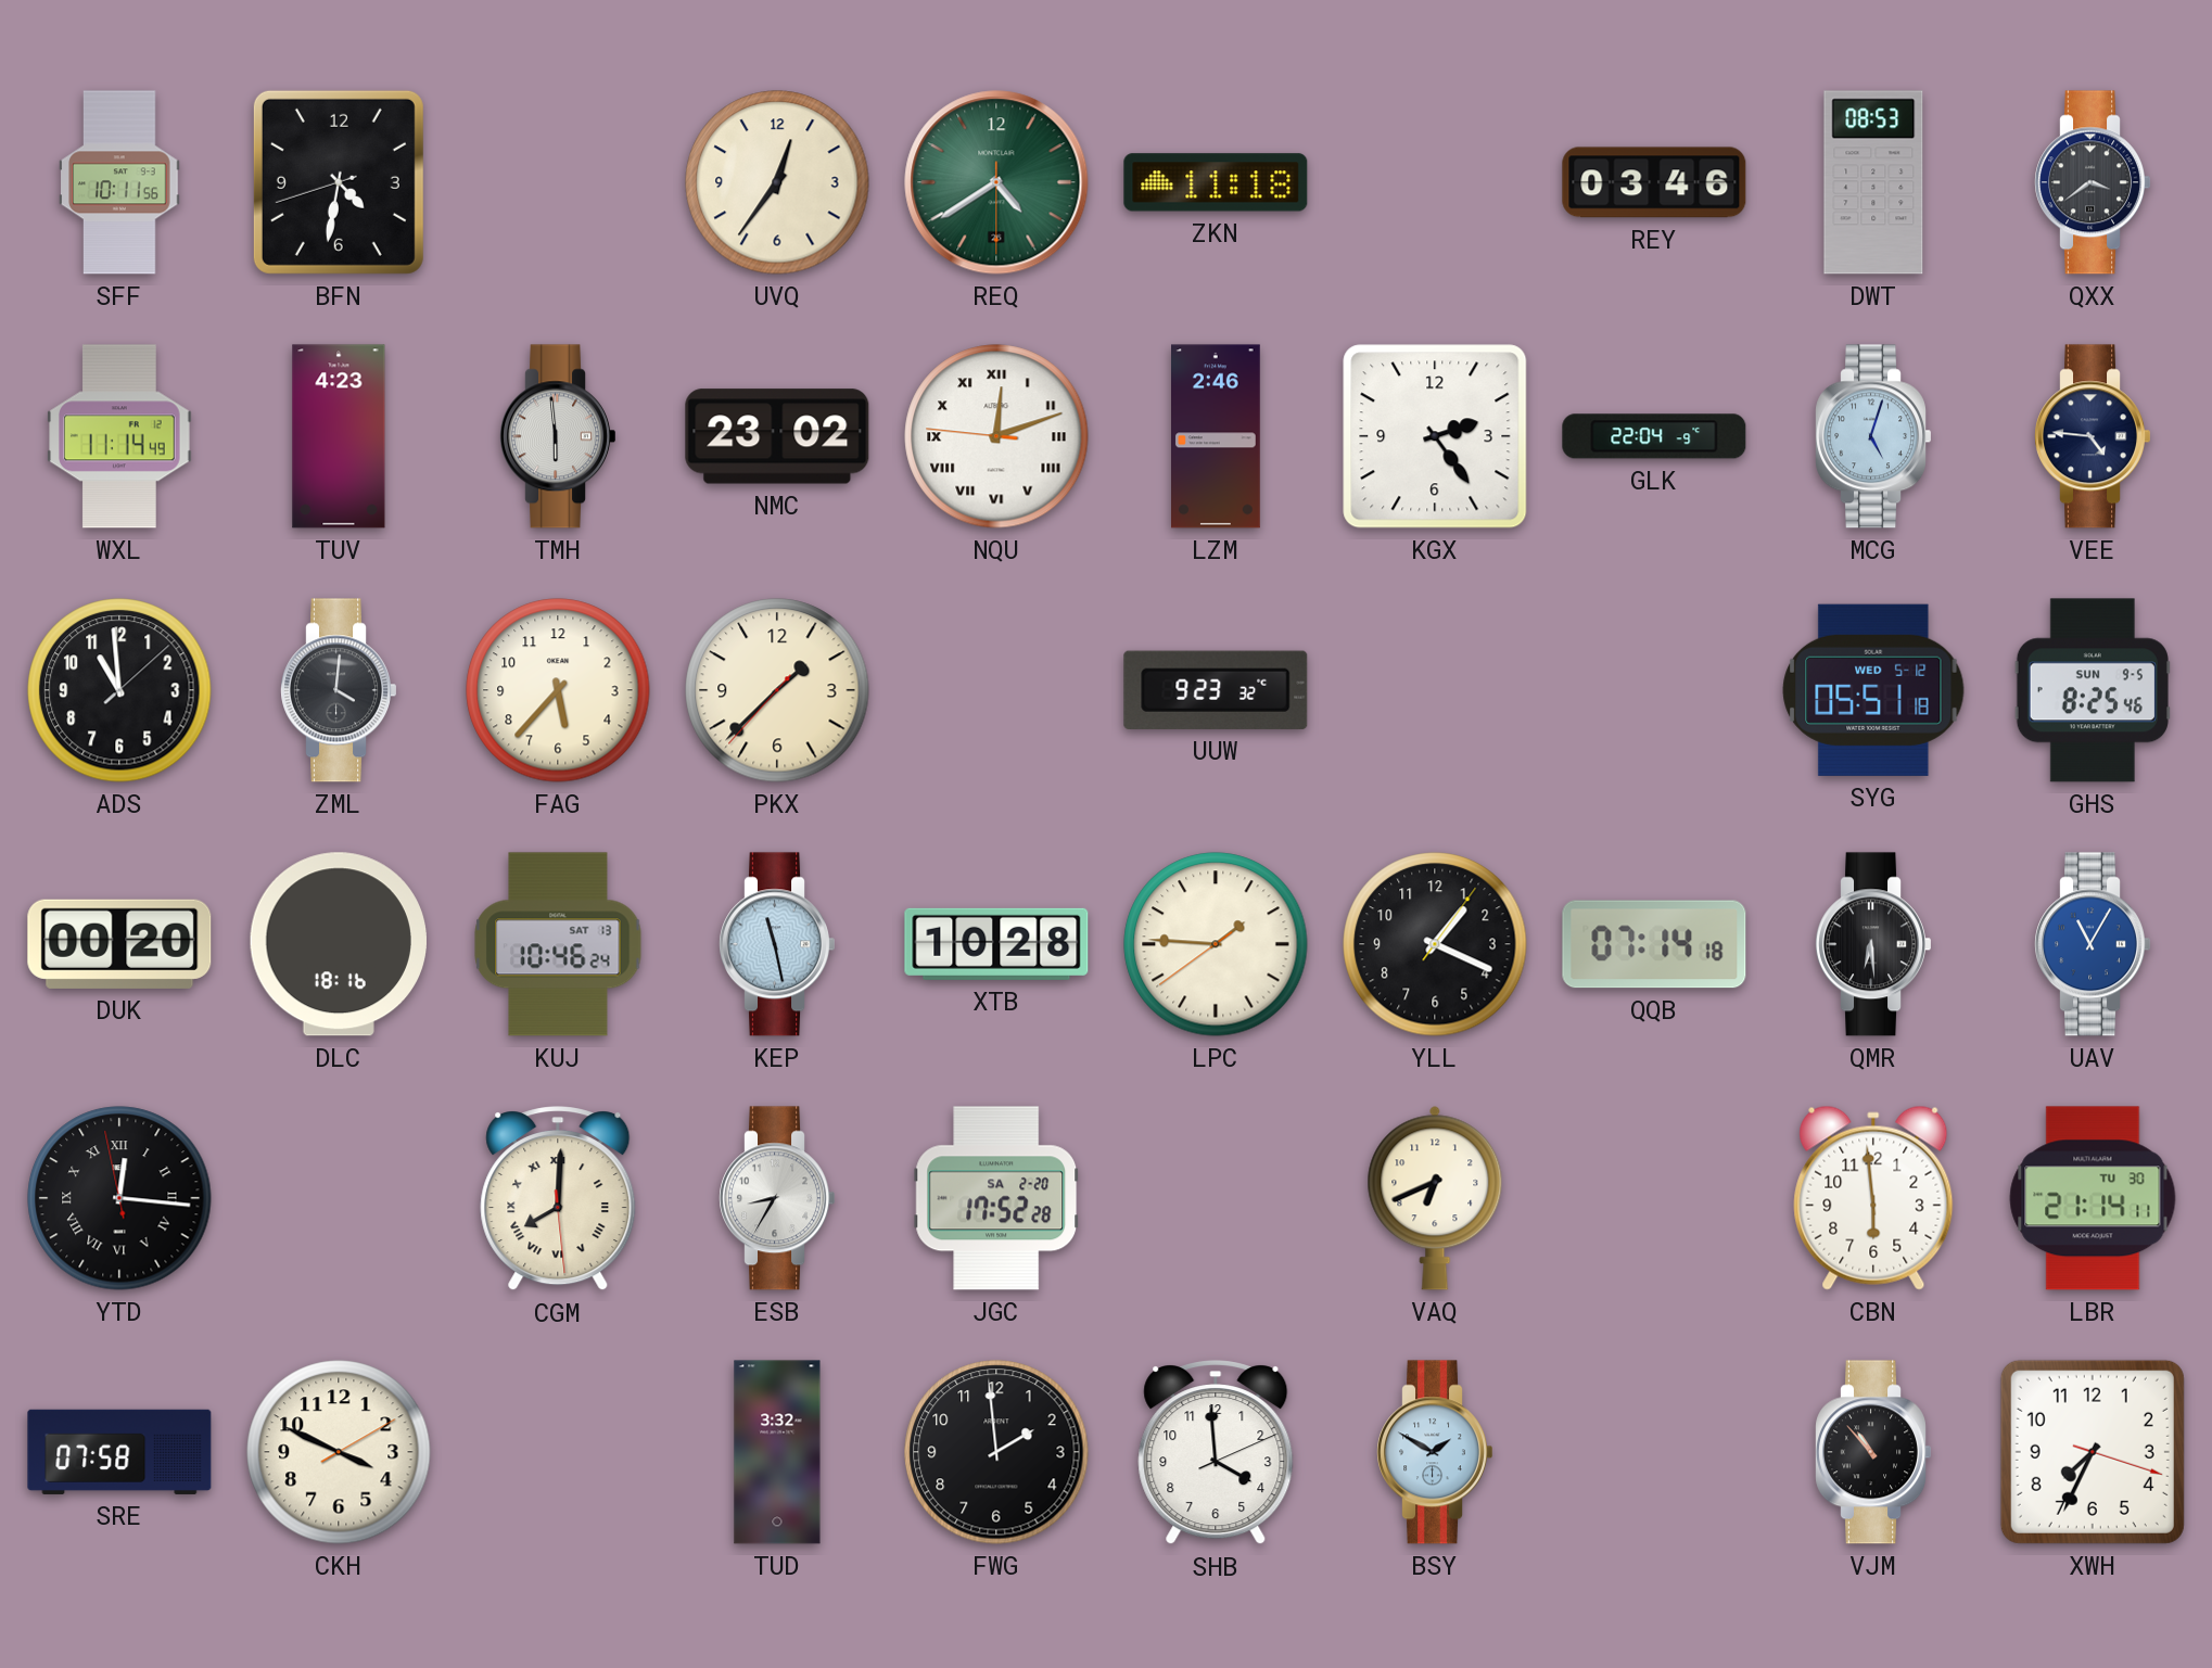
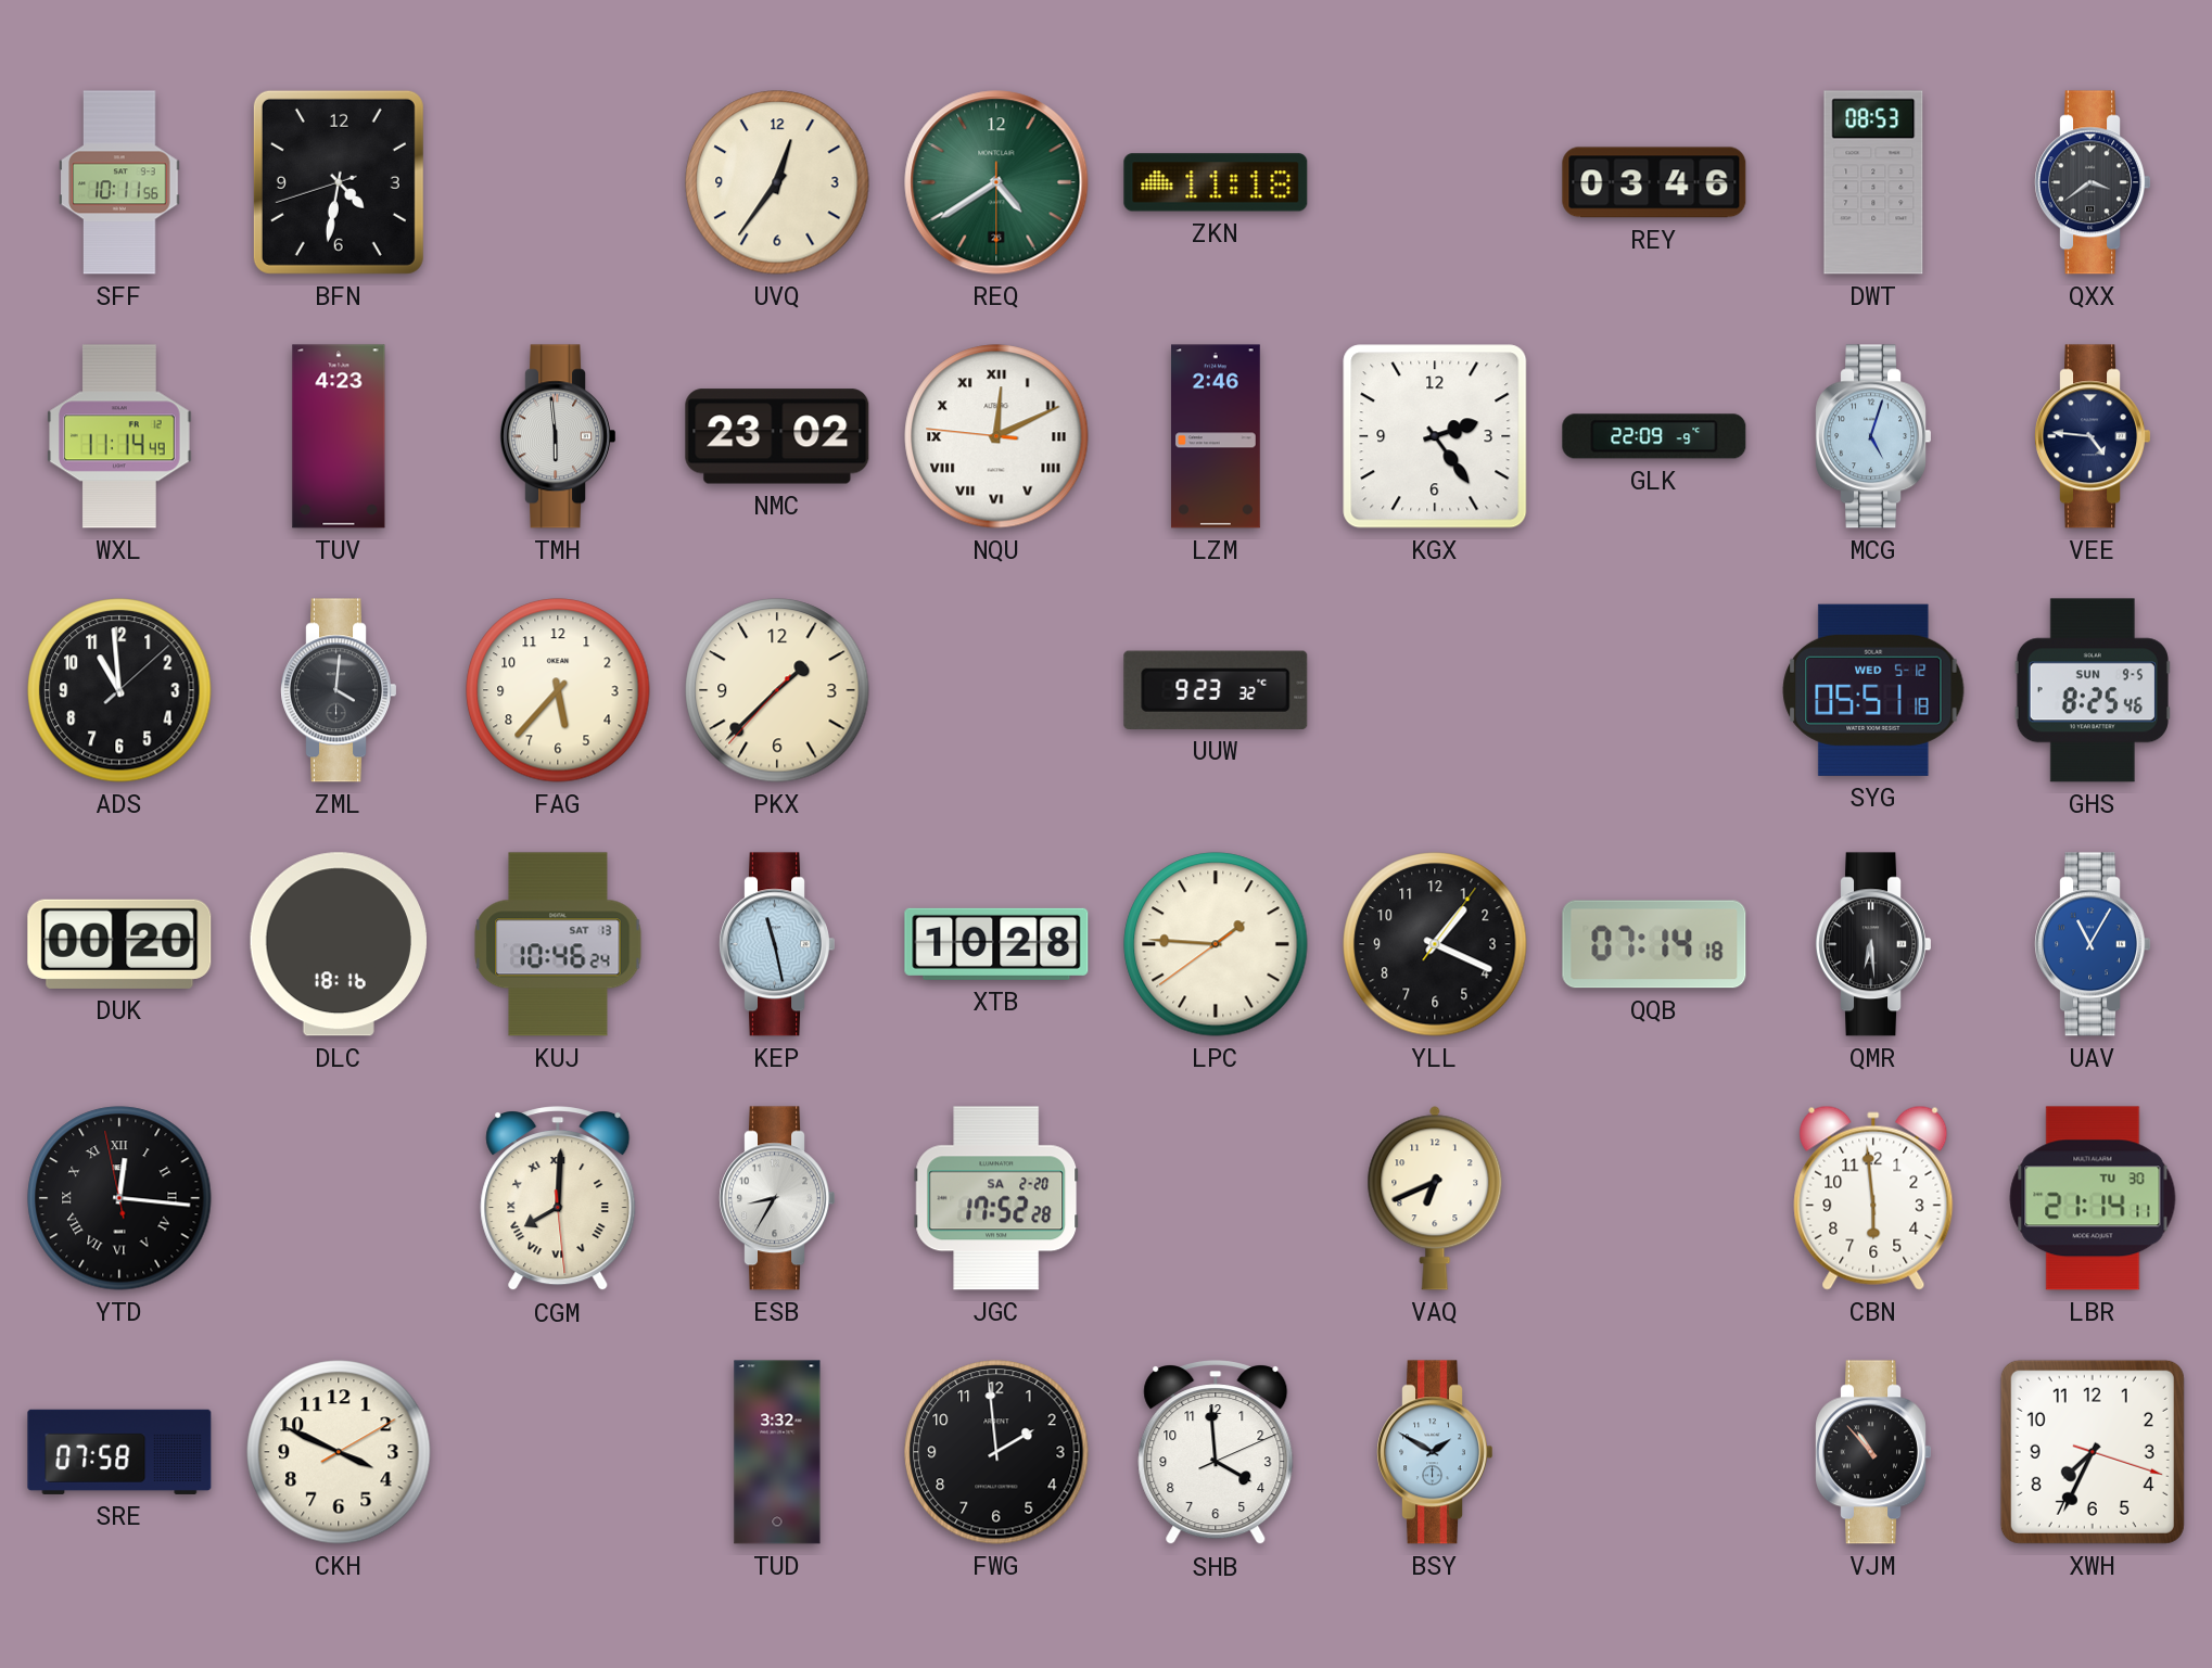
NQU: 12:11 -> 12:10 (996, 436)
GLK: 22:04 -> 22:09 (1654, 436)
